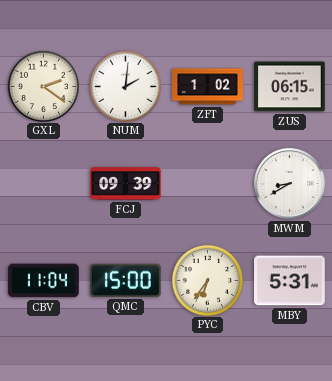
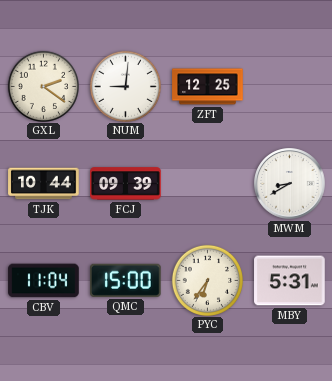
NUM: 2:01 -> 9:01 (125, 86)
ZFT: 1:02 -> 12:25 (208, 87)
ZUS: 06:15 -> none (290, 87)
TJK: none -> 10:44 (44, 184)
